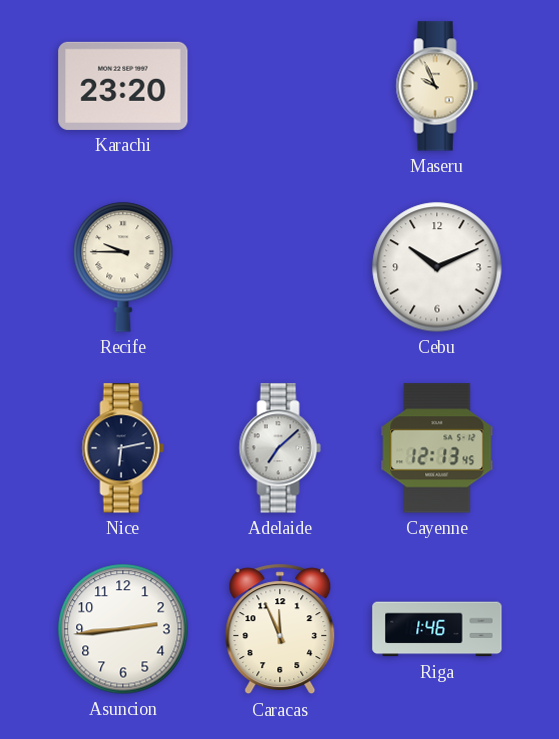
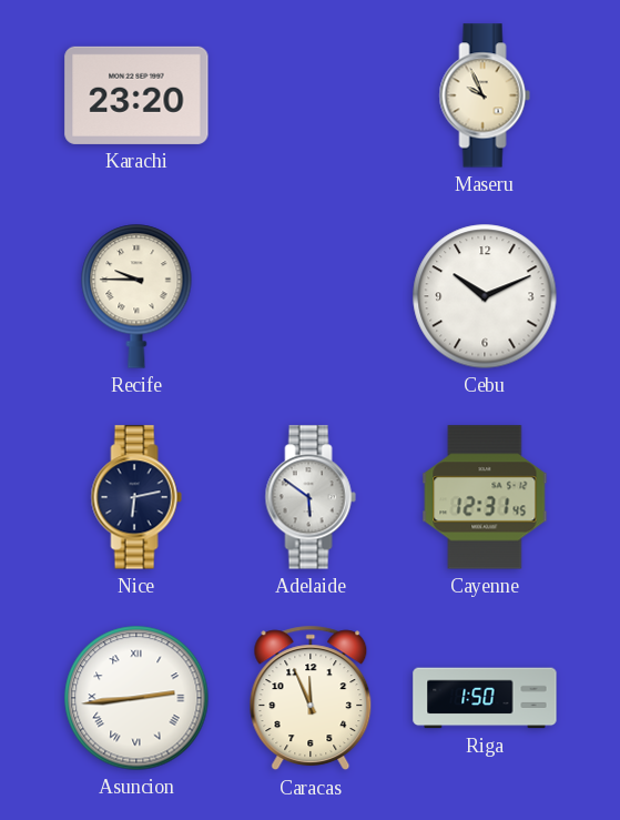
Adelaide: 7:08 -> 5:51 (311, 497)
Cayenne: 12:13 -> 12:31 (485, 497)
Asuncion numerals: Arabic -> Roman (136, 698)
Riga: 1:46 -> 1:50 (485, 698)
